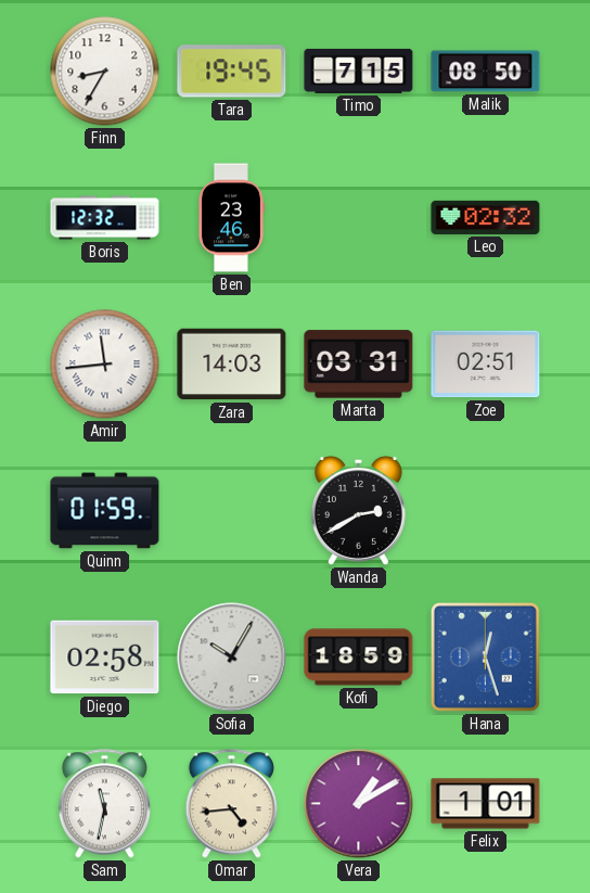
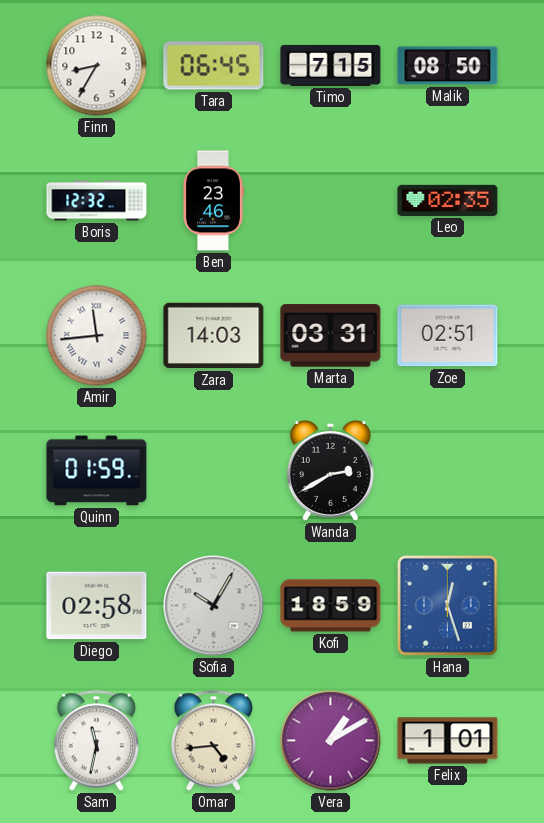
Tara: 19:45 -> 06:45 (214, 66)
Leo: 02:32 -> 02:35 (448, 200)
